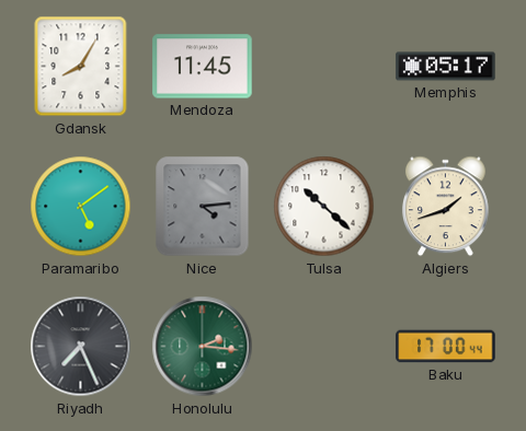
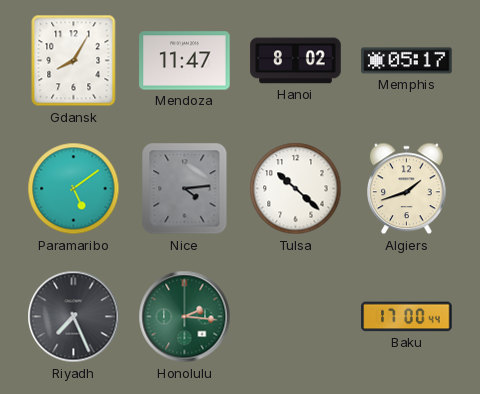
Mendoza: 11:45 -> 11:47 (185, 61)
Hanoi: none -> 8:02 (296, 61)
